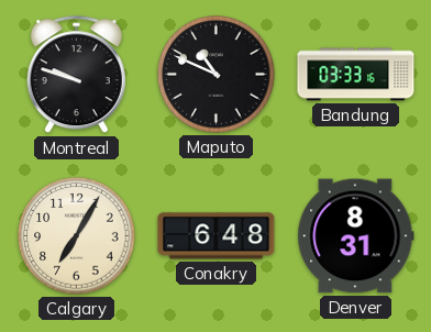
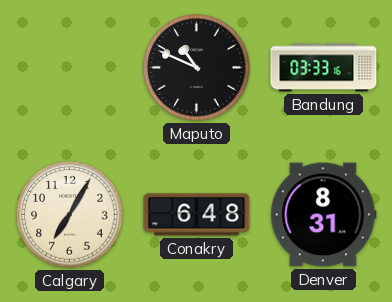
Montreal: 9:48 -> none (76, 75)
